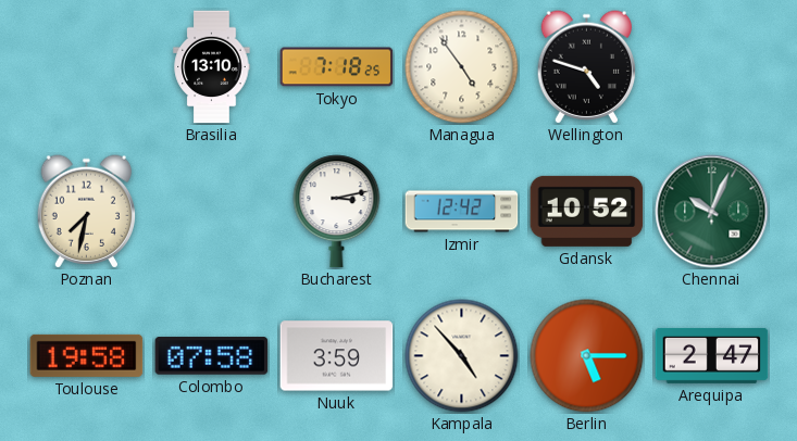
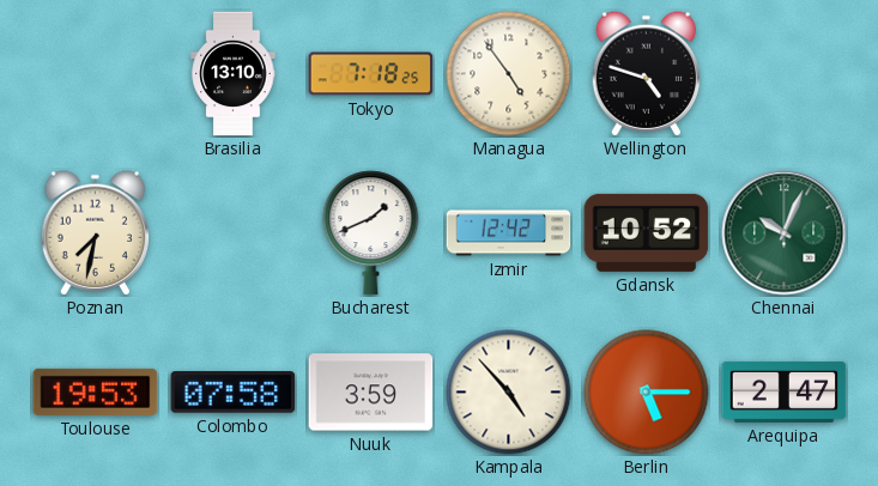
Bucharest: 3:13 -> 1:41 (371, 233)
Toulouse: 19:58 -> 19:53 (96, 391)
